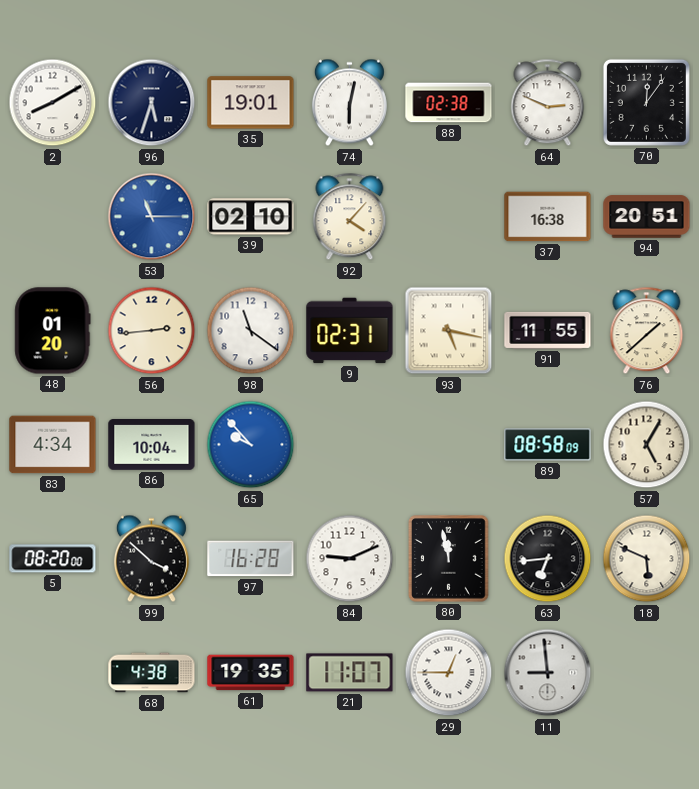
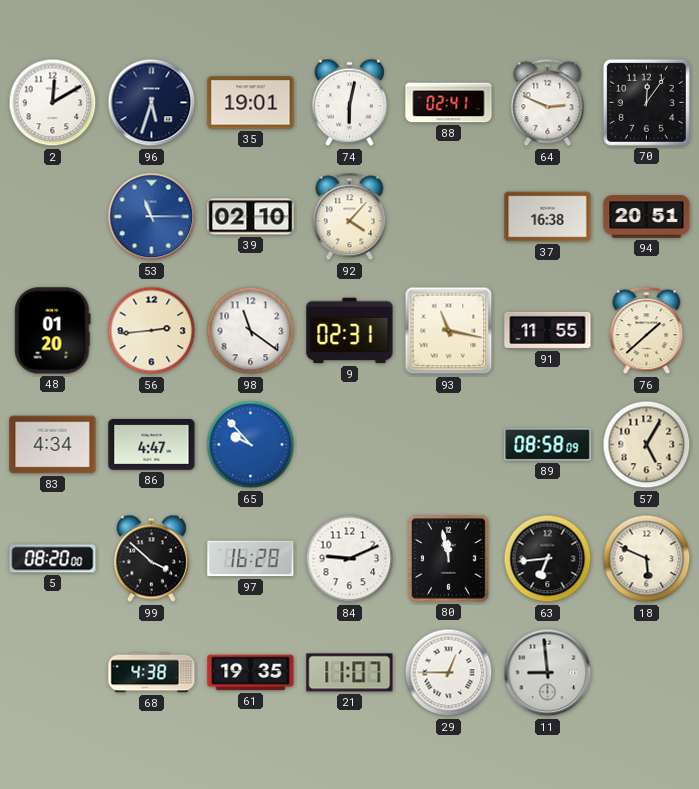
2: 8:10 -> 12:10 (53, 103)
88: 02:38 -> 02:41 (449, 103)
93: 5:17 -> 11:17 (449, 331)
86: 10:04 -> 4:47 (152, 445)
